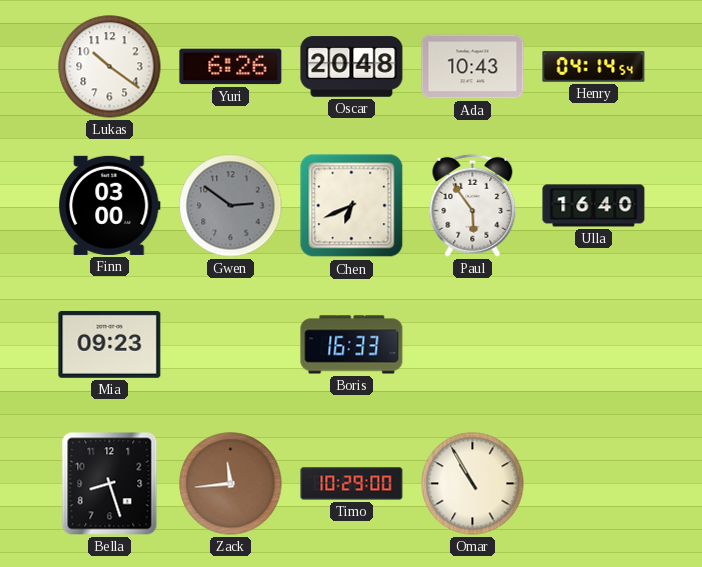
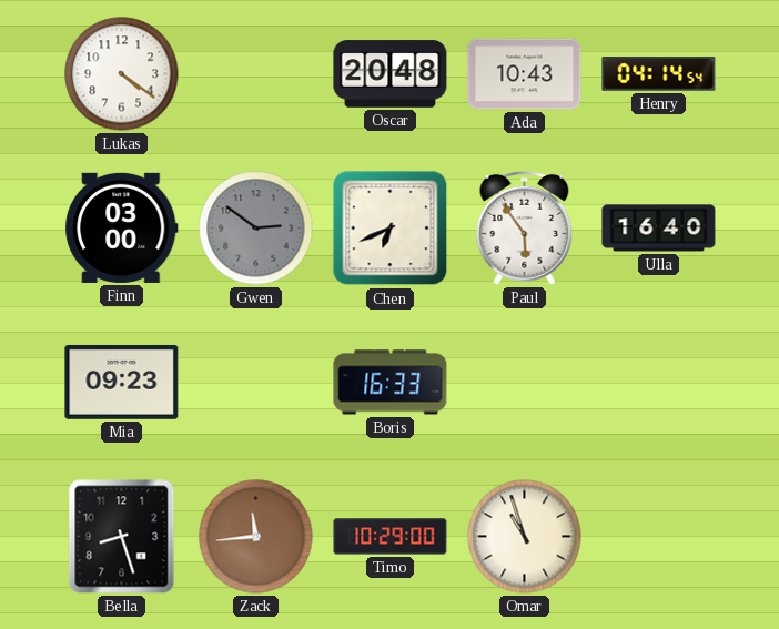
Lukas: 10:21 -> 4:21 (122, 74)
Yuri: 6:26 -> none (231, 67)
Omar: 10:55 -> 10:57 (525, 537)
